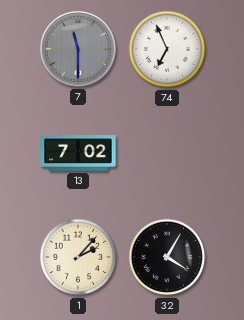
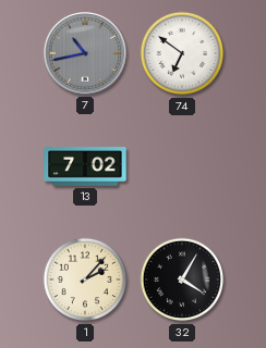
7: 11:30 -> 10:43 (85, 53)
74: 6:56 -> 6:51 (182, 53)
